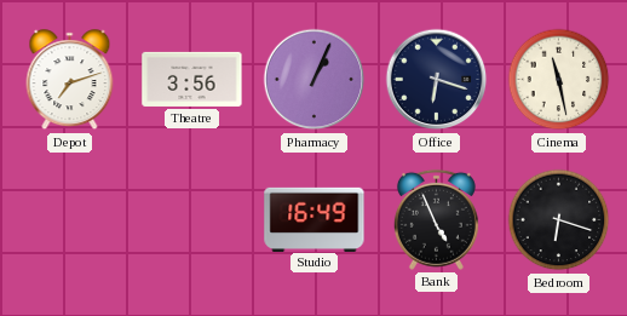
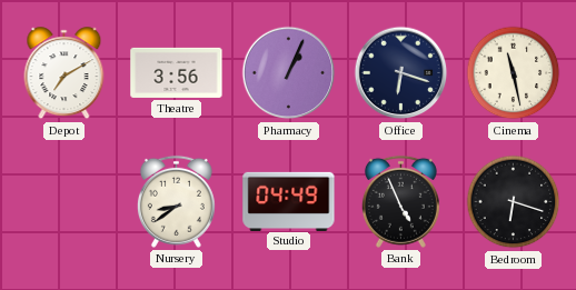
Depot: 7:12 -> 7:10 (64, 73)
Nursery: none -> 8:39 (176, 201)
Studio: 16:49 -> 04:49 (289, 201)
